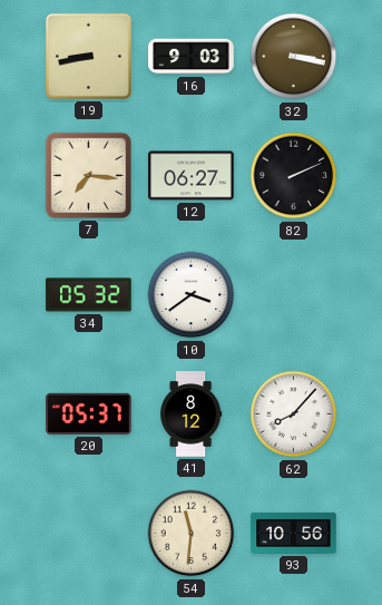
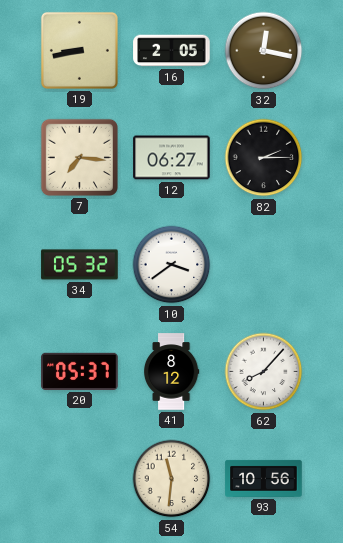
16: 9:03 -> 2:05 (172, 51)
32: 3:17 -> 12:17 (264, 51)
82: 2:11 -> 2:15 (264, 158)
